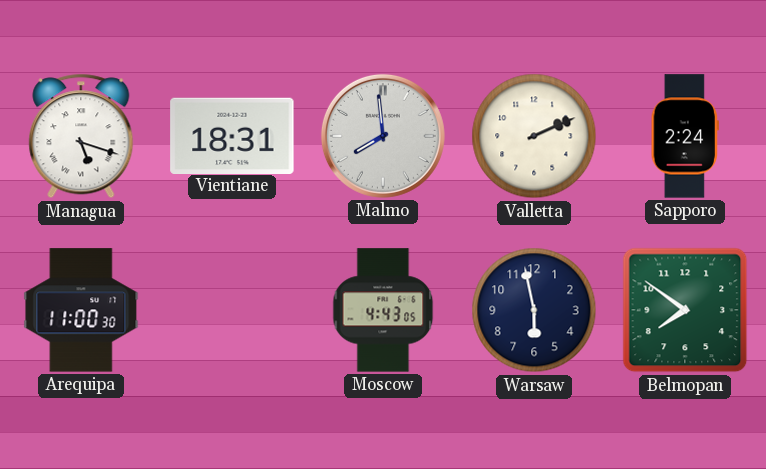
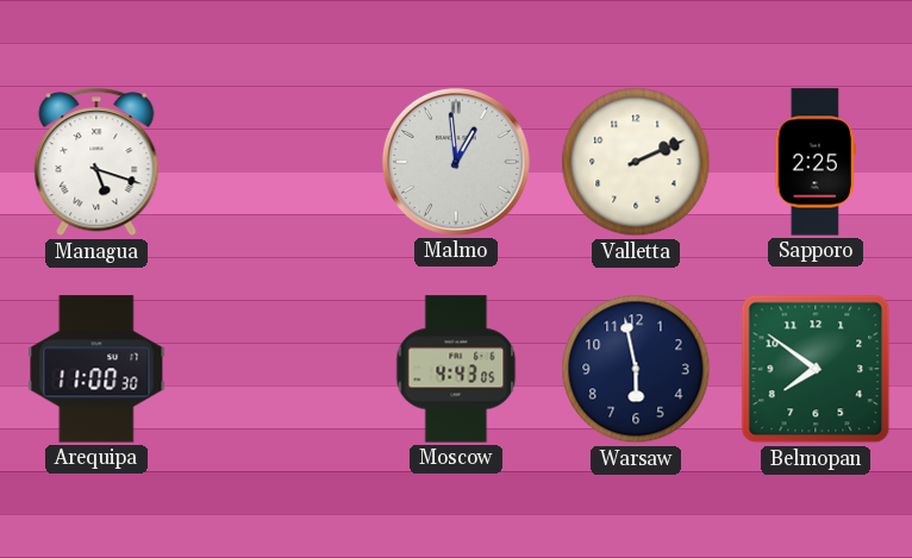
Vientiane: 18:31 -> none (232, 135)
Malmo: 7:59 -> 12:59 (456, 162)
Sapporo: 2:24 -> 2:25 (816, 162)
